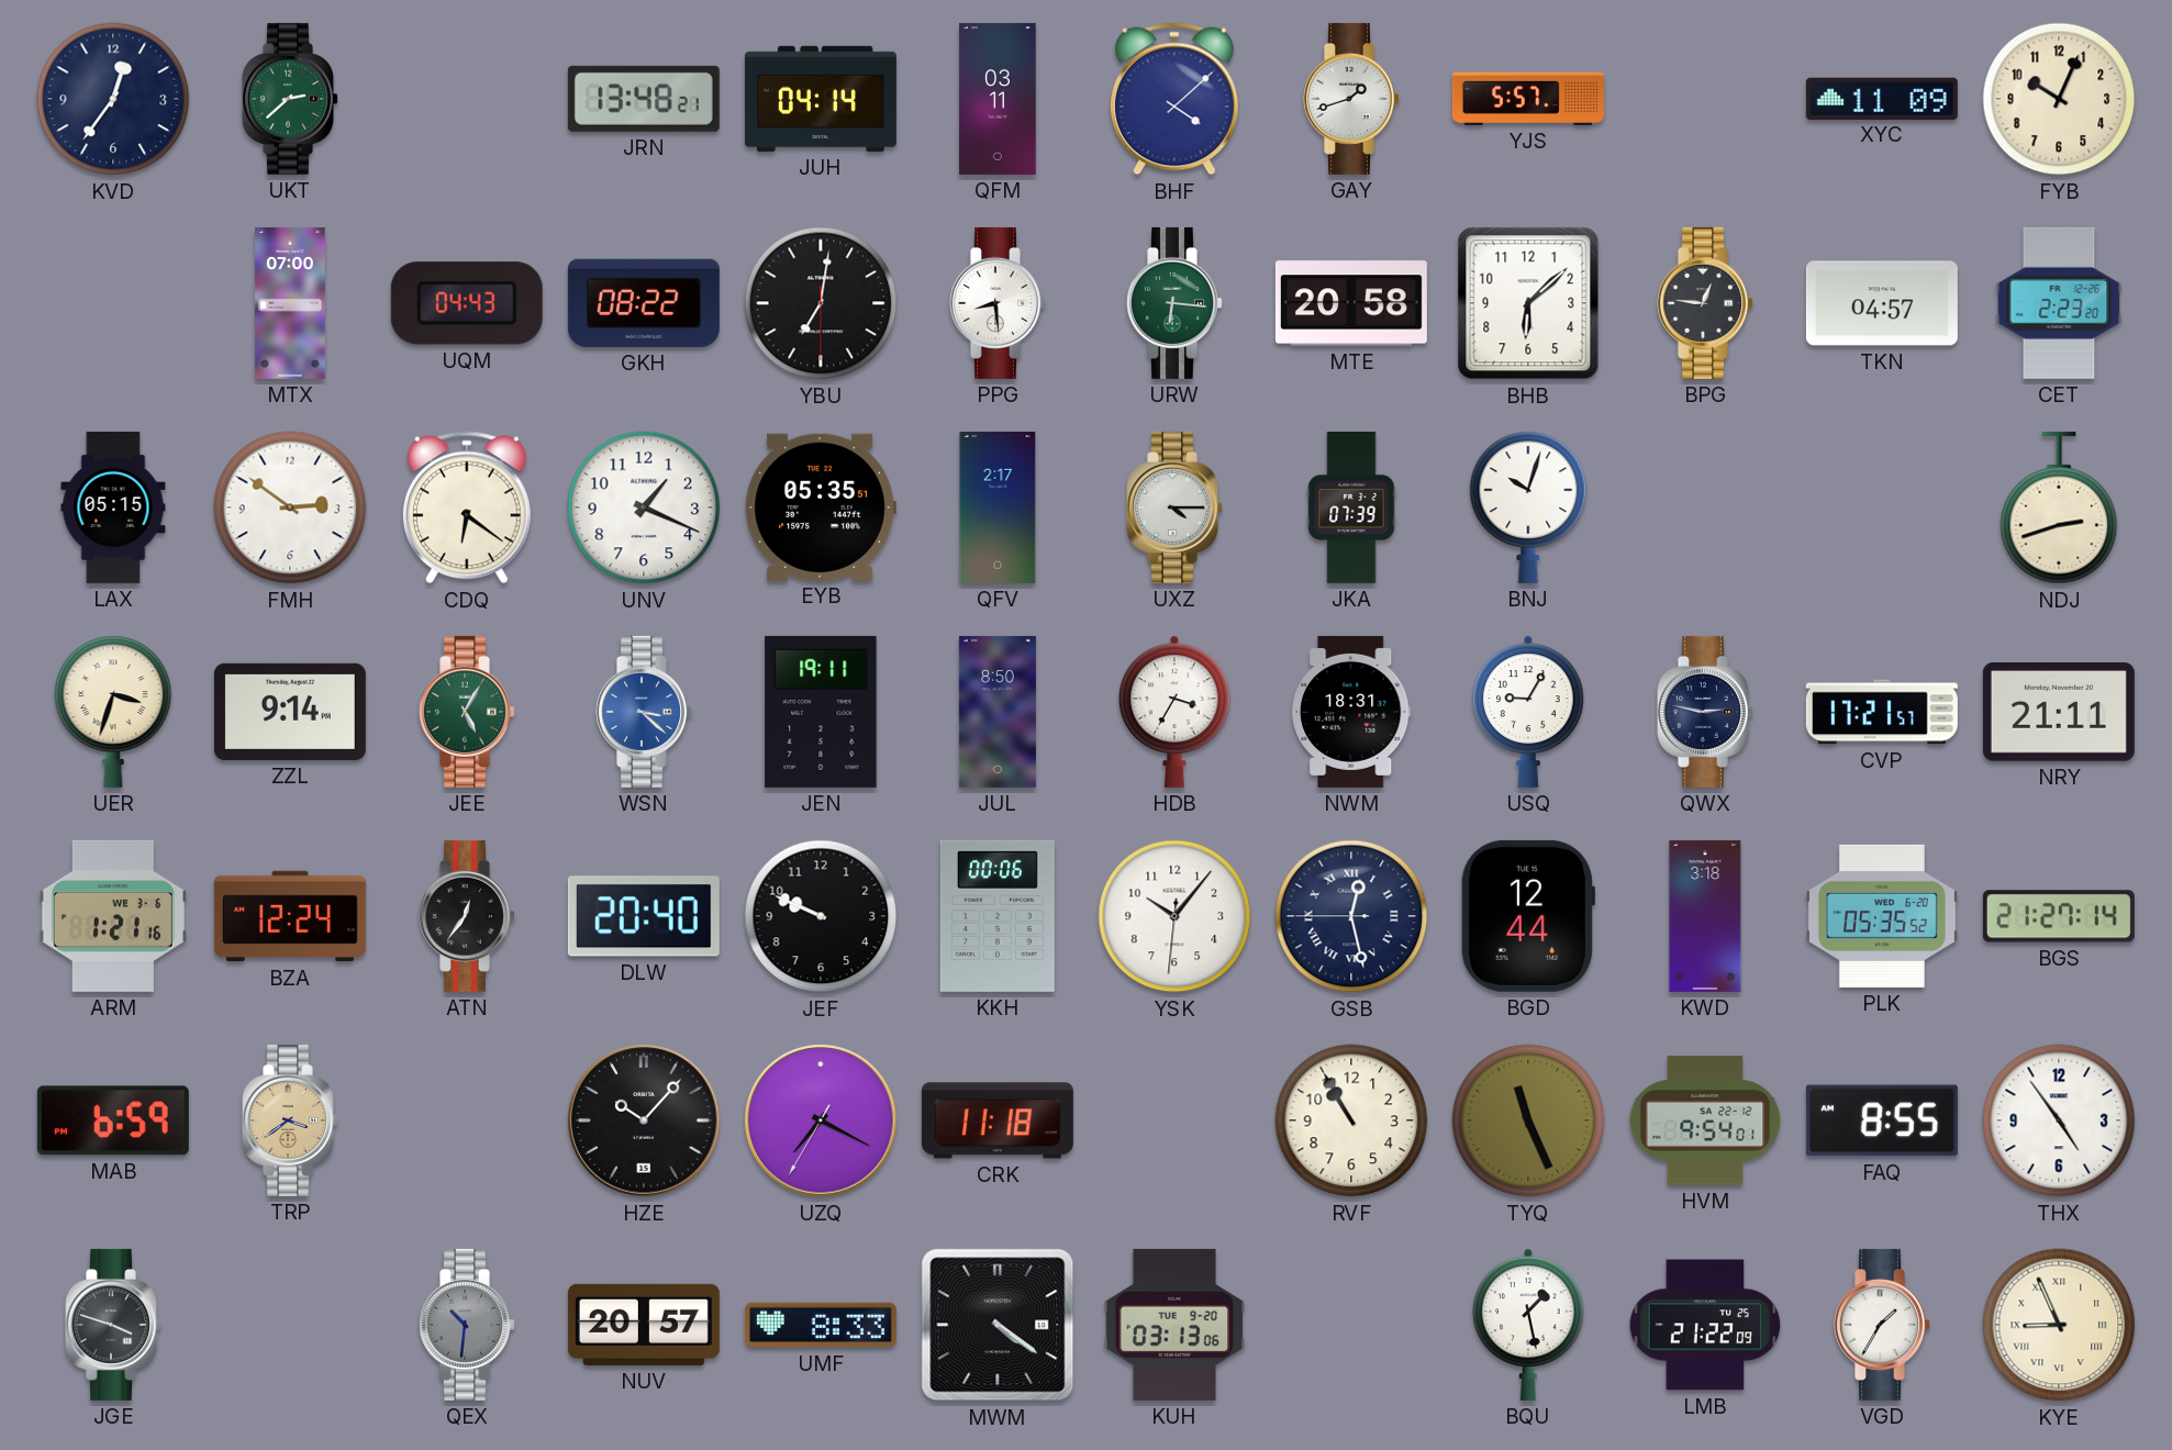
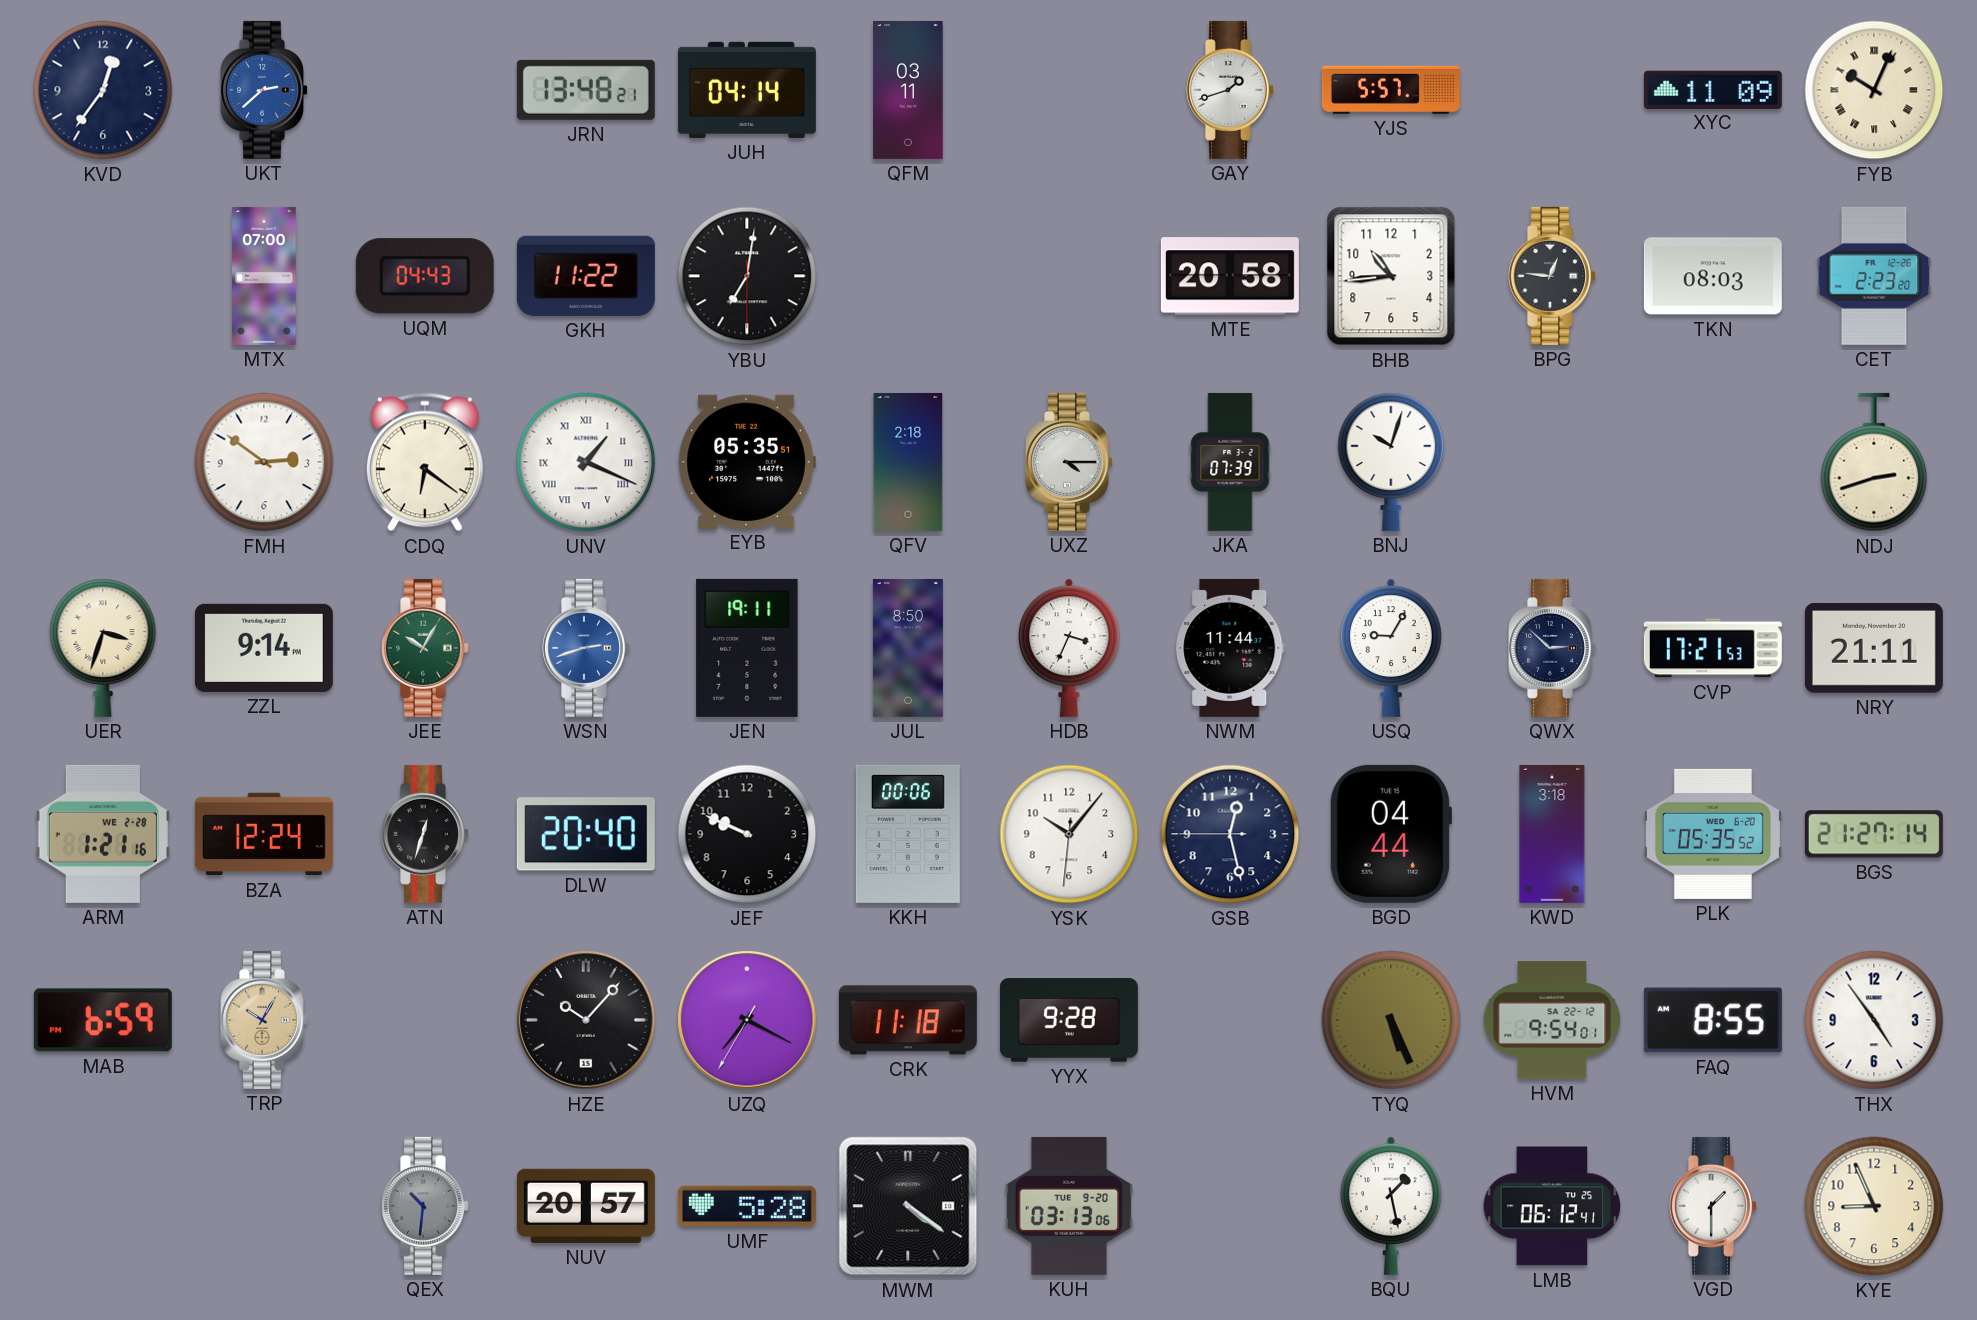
UKT dial: green -> blue (265, 90)
BHF: 4:08 -> none (1174, 99)
FYB numerals: Arabic -> Roman (1874, 90)
GKH: 08:22 -> 11:22 (586, 276)
PPG: 8:29 -> none (999, 303)
URW: 6:16 -> none (1176, 303)
BHB: 6:08 -> 10:44 (1391, 276)
TKN: 04:57 -> 08:03 (1713, 276)
LAX: 05:15 -> none (113, 507)
UNV numerals: Arabic -> Roman (586, 462)
QFV: 2:17 -> 2:18 (908, 462)
JEE: 5:05 -> 10:05 (426, 648)
WSN: 3:22 -> 2:42 (587, 648)
HDB: 3:35 -> 3:34 (1069, 648)
NWM: 18:31 -> 11:44 (1230, 648)
QWX: 2:47 -> 2:52 (1553, 648)
CVP: 17:21:57 -> 17:21:53 (1713, 648)
ARM date: WE 3-6 -> WE 2-28 (103, 834)
ATN: 12:36 -> 12:33 (426, 834)
GSB numerals: Roman -> Arabic (1230, 834)
BGD: 12:44 -> 04:44 (1390, 834)
TRP: 3:39 -> 10:05 (265, 1020)
YYX: none -> 9:28 (1069, 1020)
RVF: 10:55 -> none (1351, 1120)
TYQ: 11:26 -> 5:26 (1391, 1020)
JGE: 3:48 -> none (114, 1325)
UMF: 8:33 -> 5:28 (747, 1206)
LMB: 21:22 -> 06:12 (1552, 1206)
VGD: 1:35 -> 1:30 (1714, 1206)
KYE numerals: Roman -> Arabic (1874, 1206)
